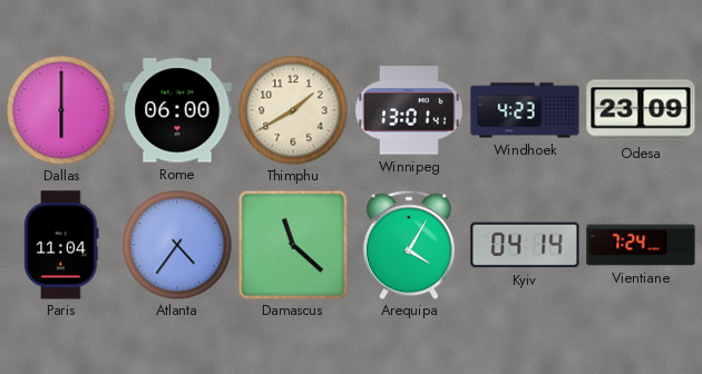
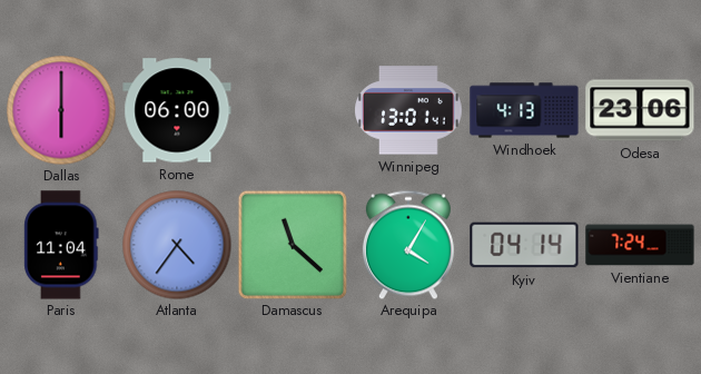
Thimphu: 1:40 -> none (293, 110)
Windhoek: 4:23 -> 4:13 (524, 110)
Odesa: 23:09 -> 23:06 (640, 110)
